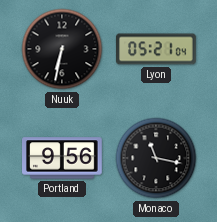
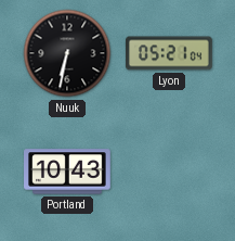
Portland: 9:56 -> 10:43 (68, 172)
Monaco: 11:17 -> none (156, 158)
